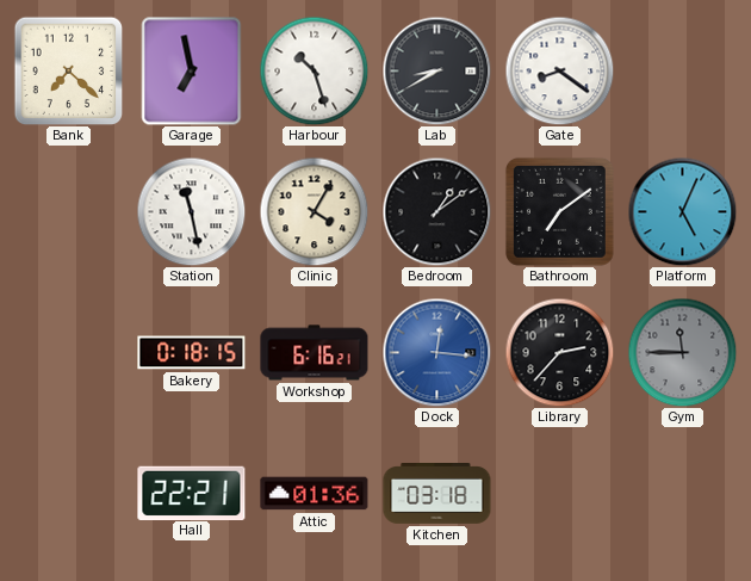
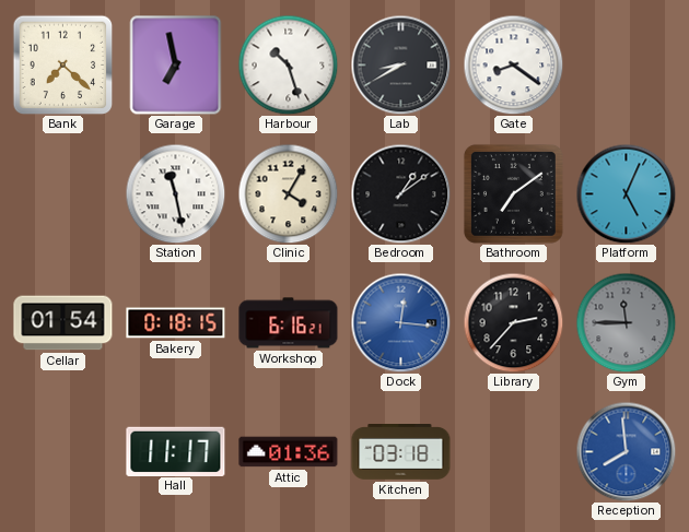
Cellar: none -> 01:54 (63, 323)
Hall: 22:21 -> 11:17 (176, 451)
Reception: none -> 7:59 (626, 451)
